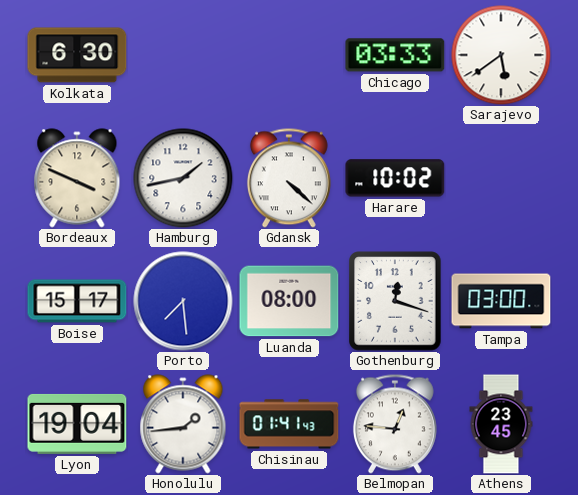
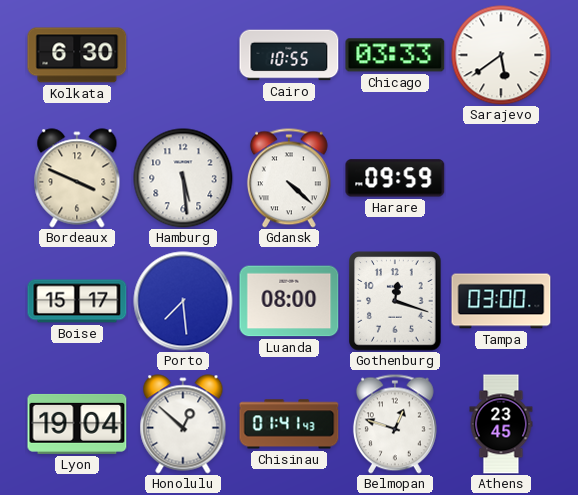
Cairo: none -> 10:55 (289, 55)
Hamburg: 1:43 -> 5:29 (183, 178)
Harare: 10:02 -> 09:59 (395, 178)
Honolulu: 1:44 -> 12:52 (183, 424)
Belmopan: 12:46 -> 12:48 (395, 424)
